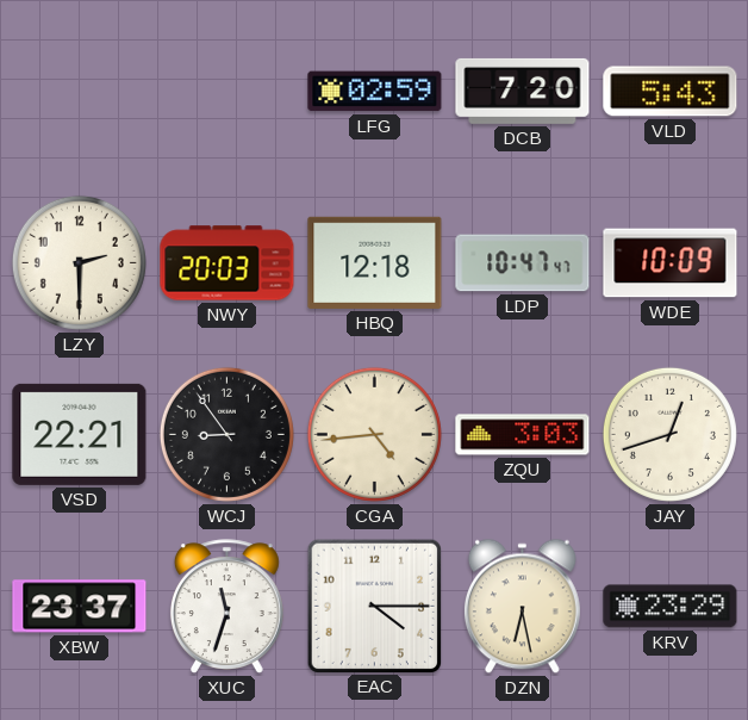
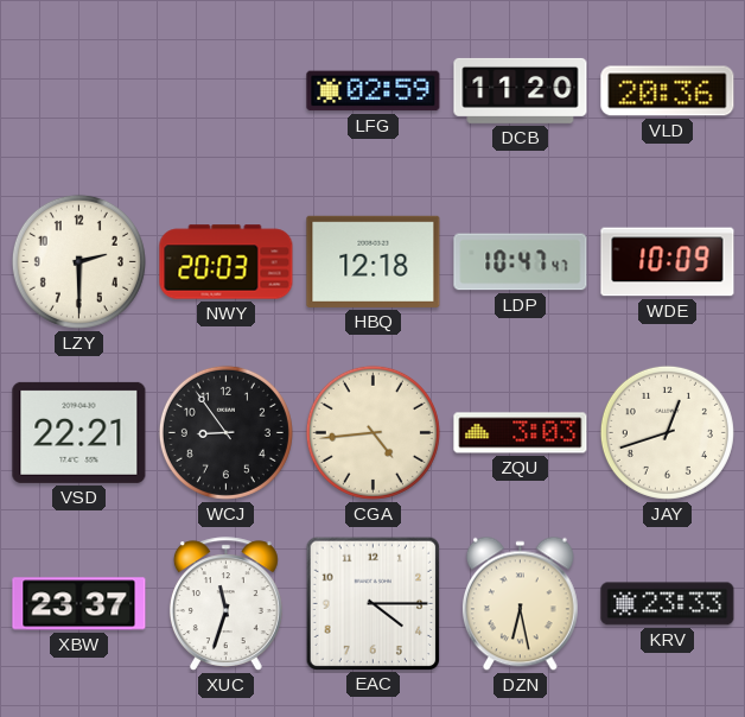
DCB: 7:20 -> 11:20 (521, 90)
VLD: 5:43 -> 20:36 (668, 91)
KRV: 23:29 -> 23:33 (668, 604)
